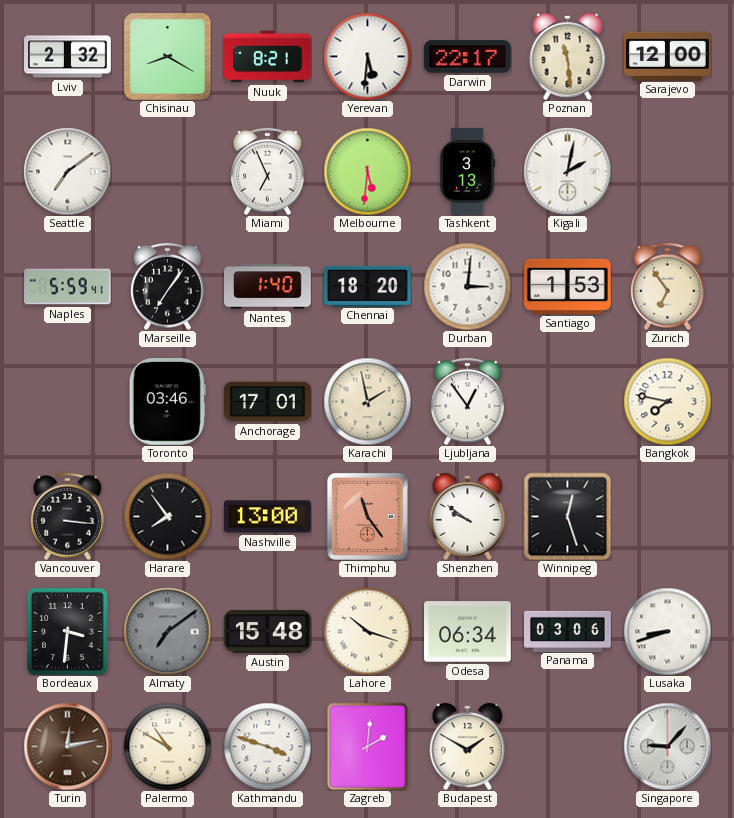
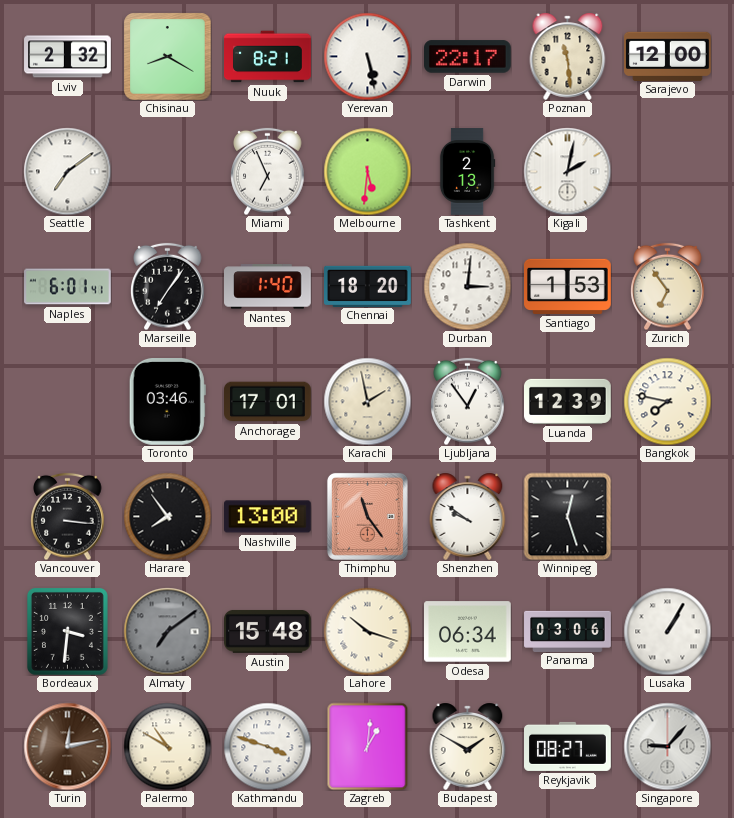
Yerevan: 5:31 -> 5:28 (367, 56)
Tashkent: 3:13 -> 2:13 (467, 172)
Naples: 5:59 -> 6:01 (68, 287)
Luanda: none -> 12:39 (568, 401)
Lusaka: 8:42 -> 1:05 (667, 631)
Zagreb: 2:01 -> 1:01 (368, 746)
Reykjavik: none -> 08:27 (568, 746)
